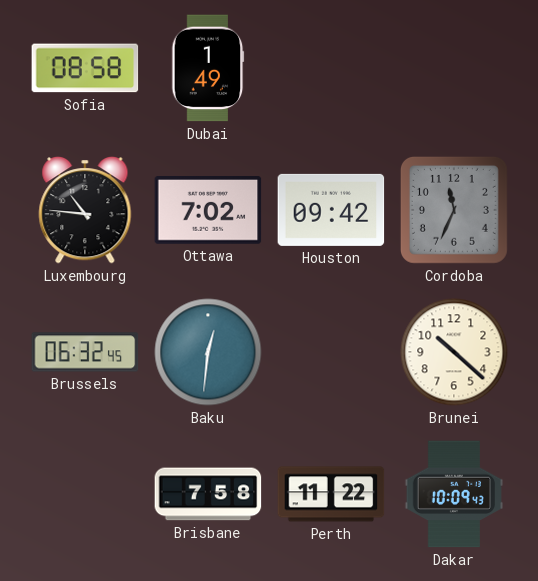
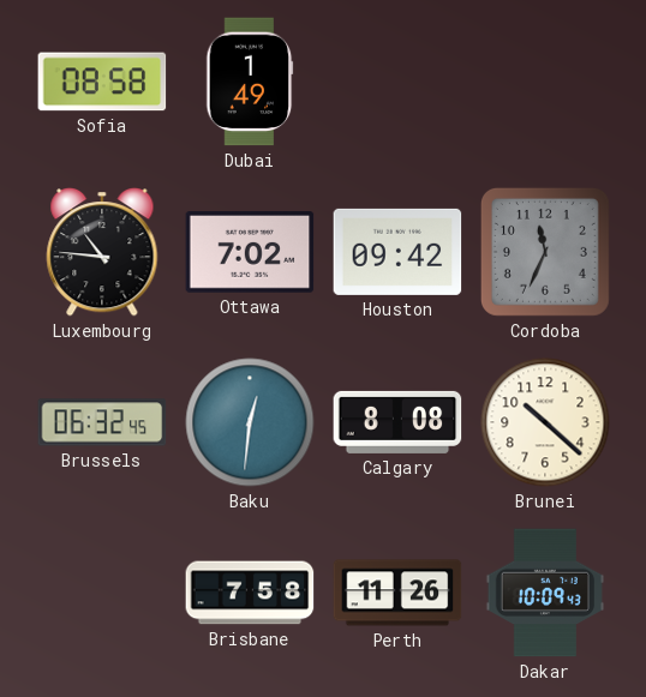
Calgary: none -> 8:08 (397, 422)
Perth: 11:22 -> 11:26 (397, 593)
